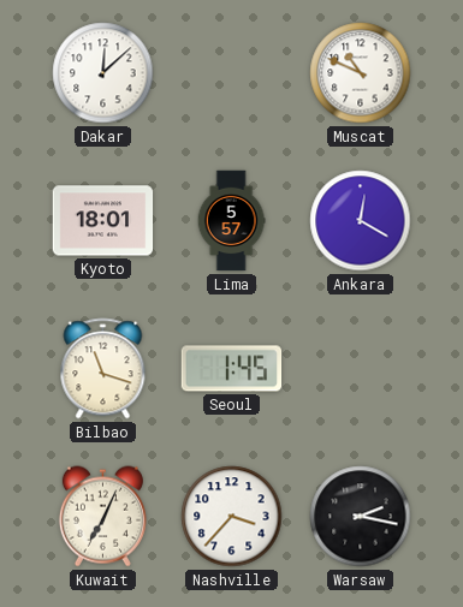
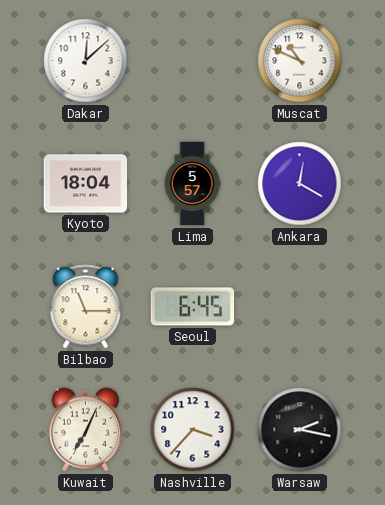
Kyoto: 18:01 -> 18:04 (86, 184)
Bilbao: 11:18 -> 11:15 (86, 307)
Seoul: 1:45 -> 6:45 (193, 307)
